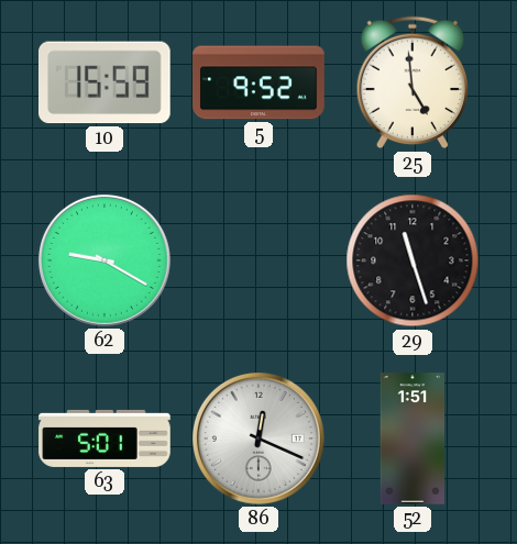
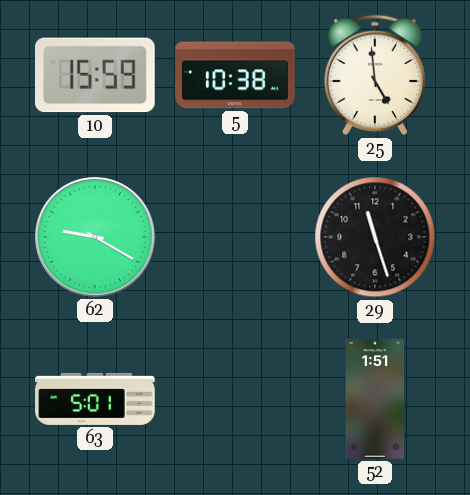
5: 9:52 -> 10:38 (235, 75)
86: 12:19 -> none (258, 438)
